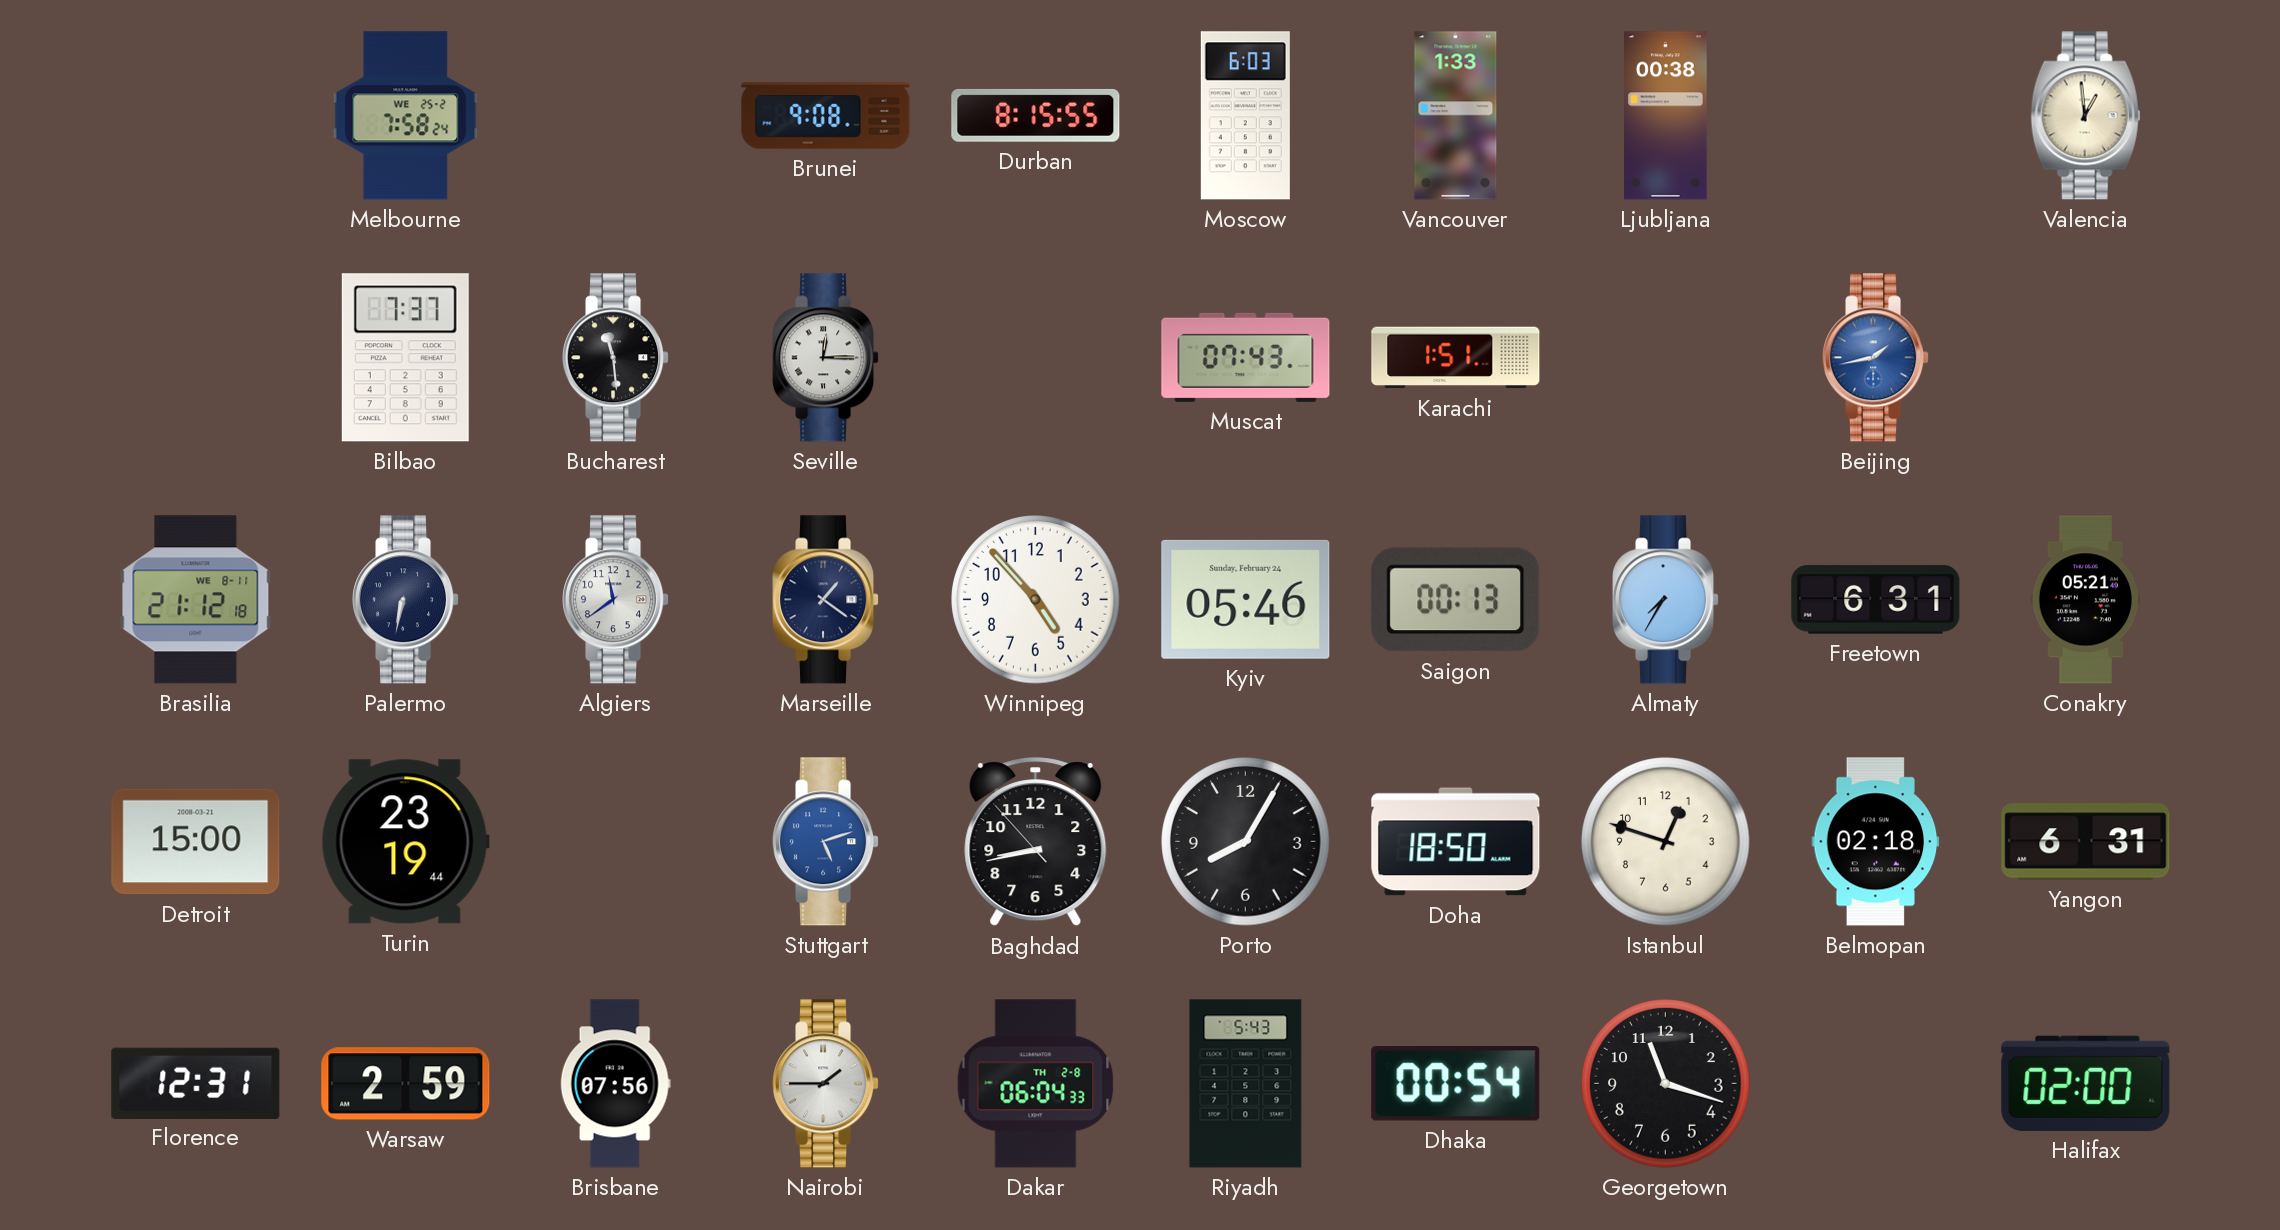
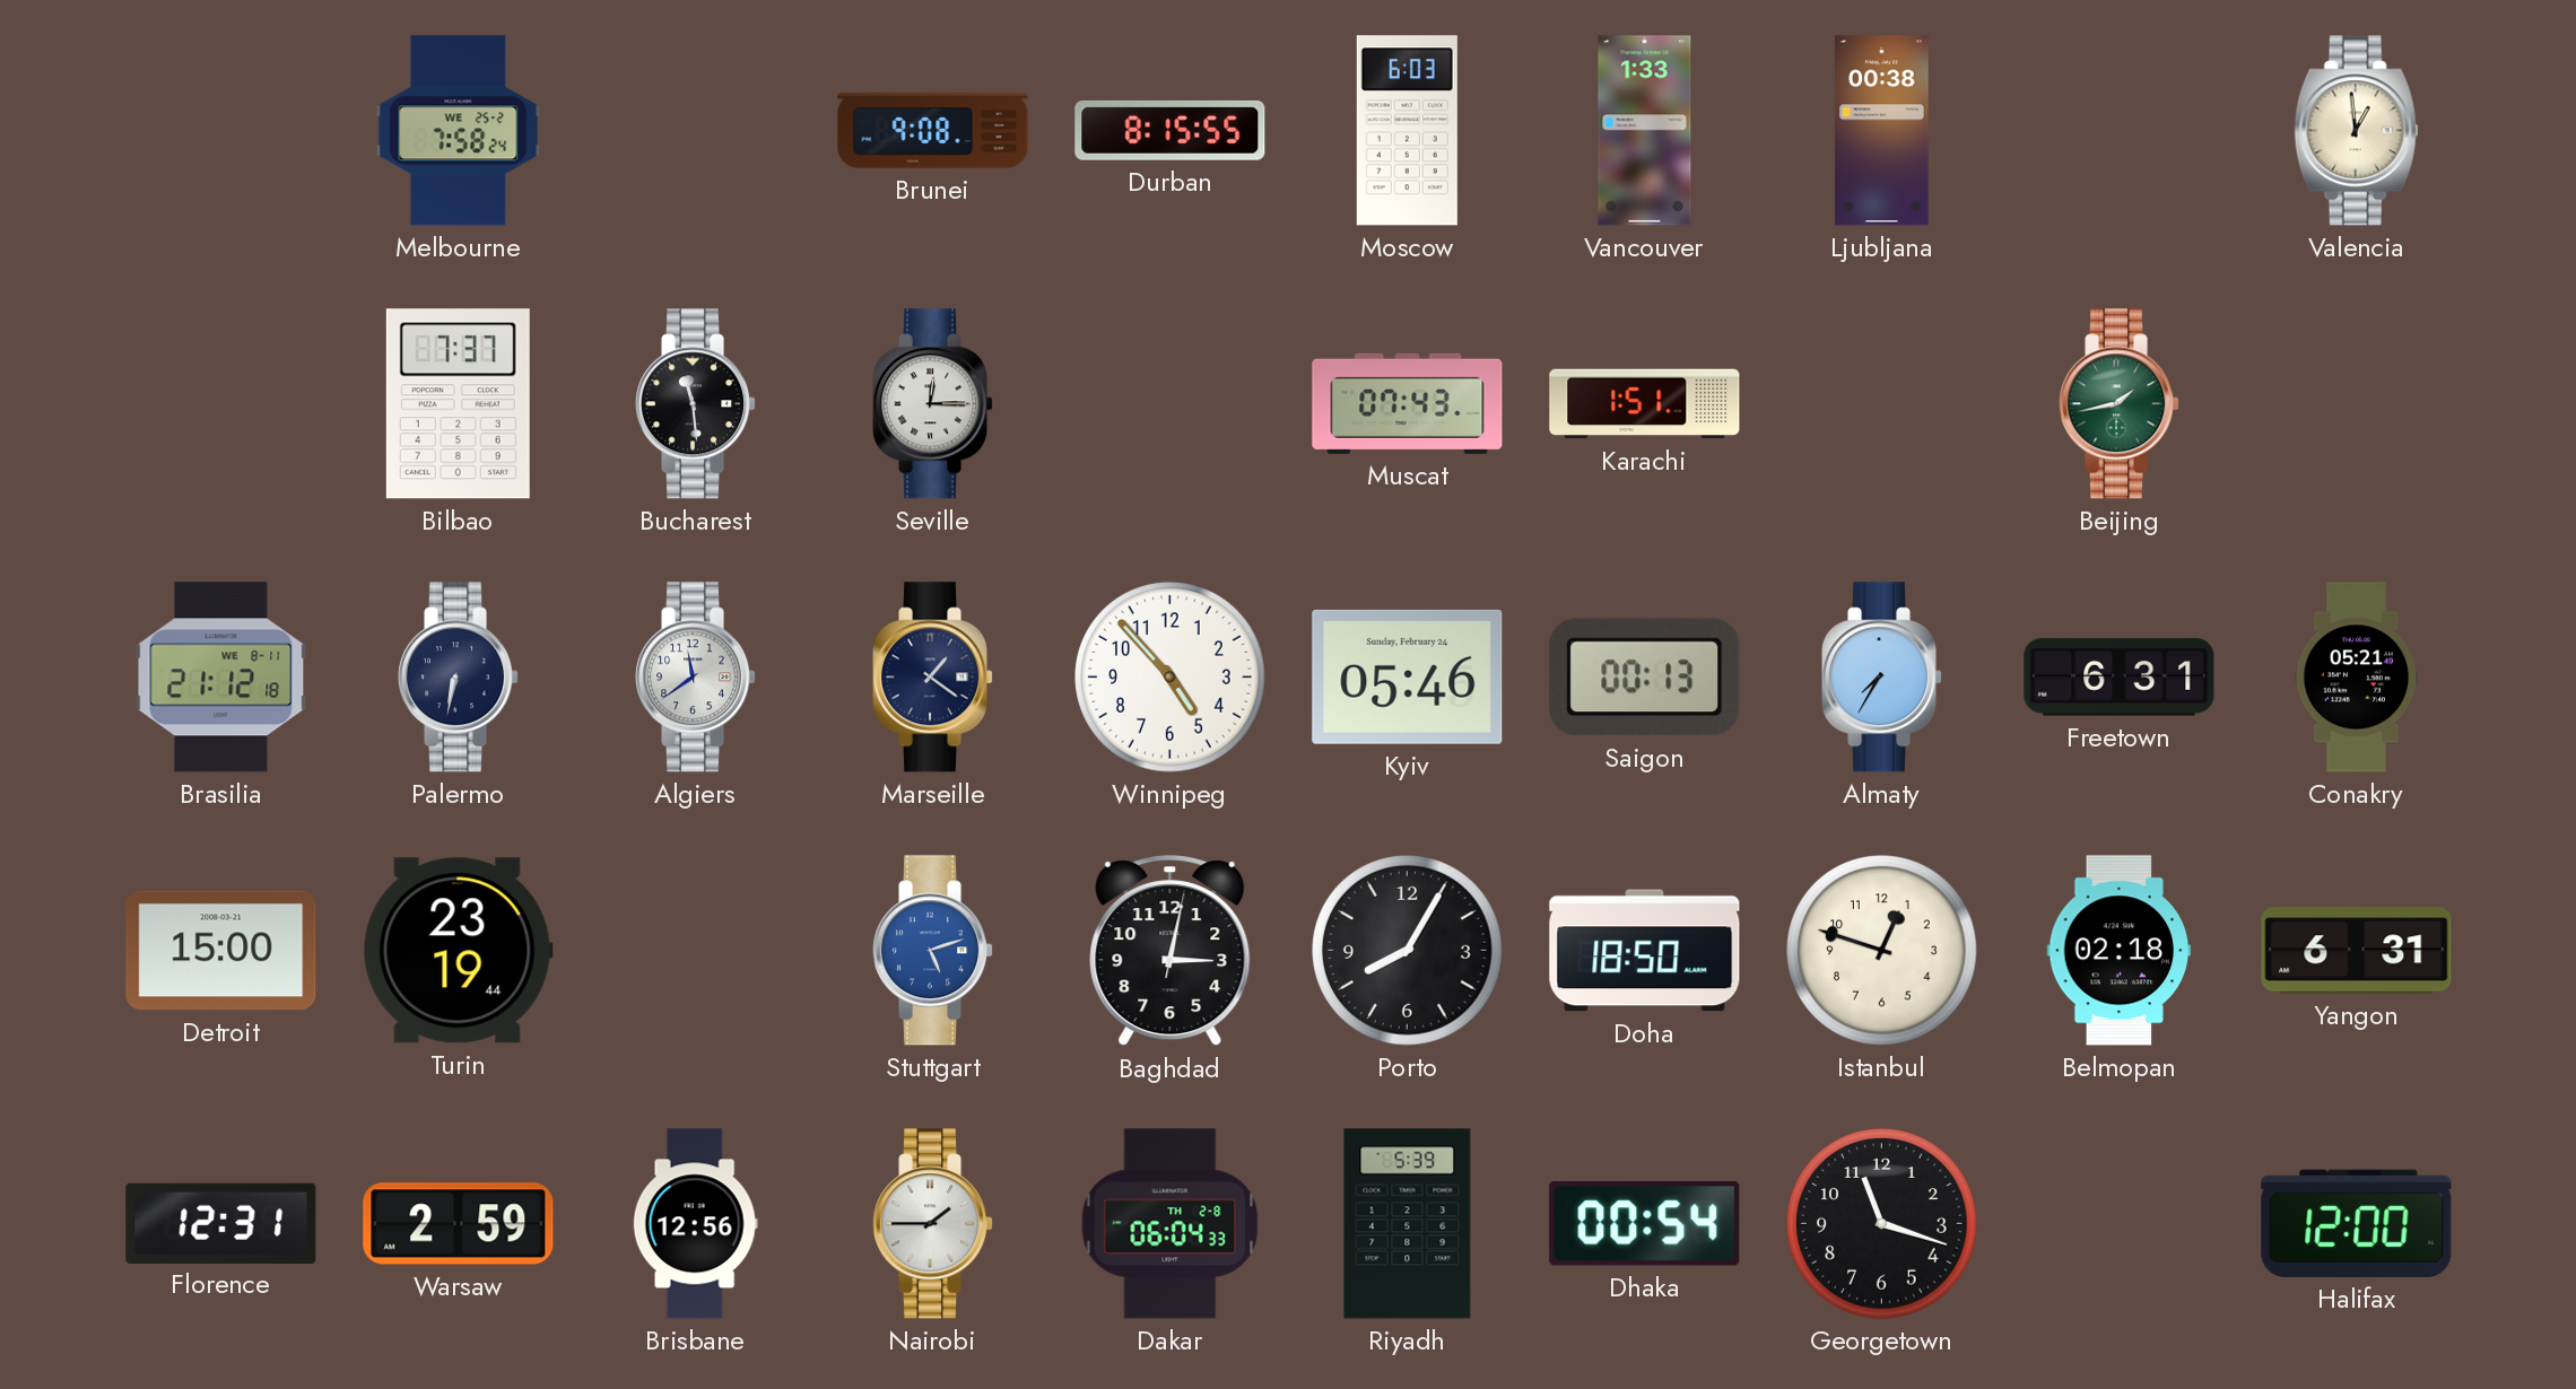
Beijing dial: blue -> green (2121, 404)
Baghdad: 8:42 -> 3:02 (1170, 951)
Brisbane: 07:56 -> 12:56 (695, 1224)
Riyadh: 5:43 -> 5:39 (1408, 1224)
Halifax: 02:00 -> 12:00 (2357, 1223)
